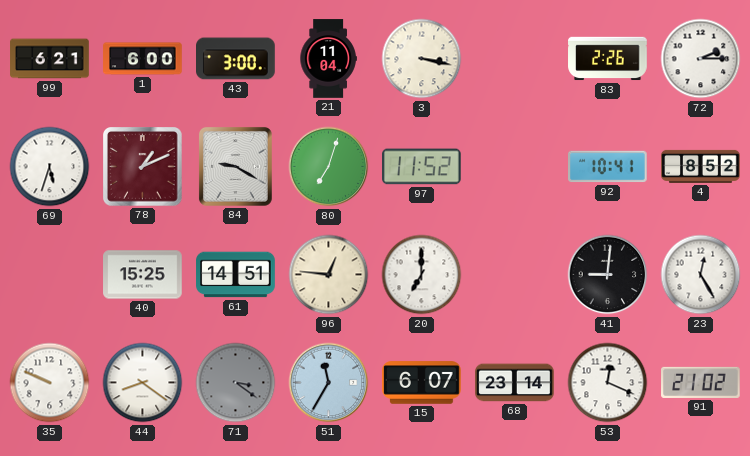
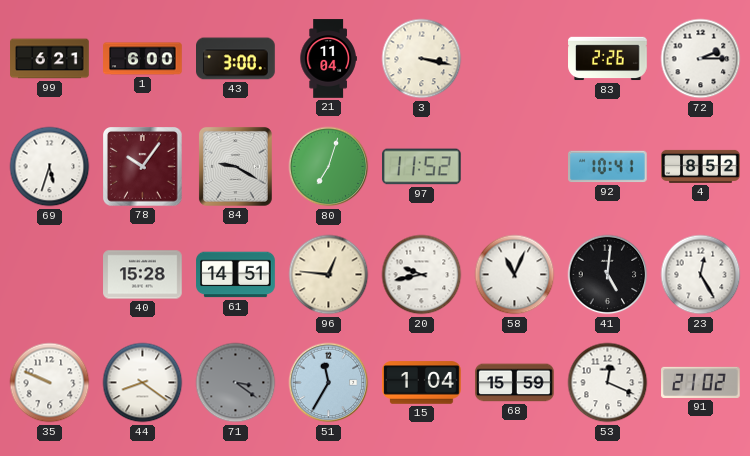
78: 1:11 -> 10:06 (143, 167)
40: 15:25 -> 15:28 (143, 275)
20: 7:00 -> 9:43 (422, 275)
58: none -> 11:04 (515, 275)
41: 9:01 -> 5:01 (608, 275)
15: 6:07 -> 1:04 (422, 383)
68: 23:14 -> 15:59 (515, 383)
